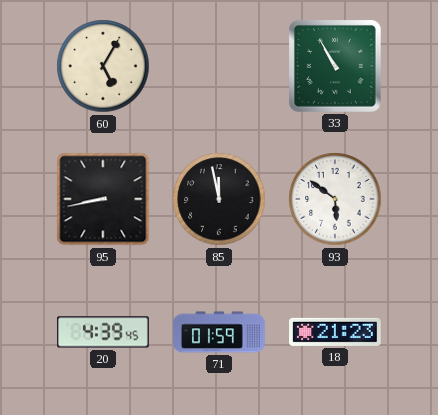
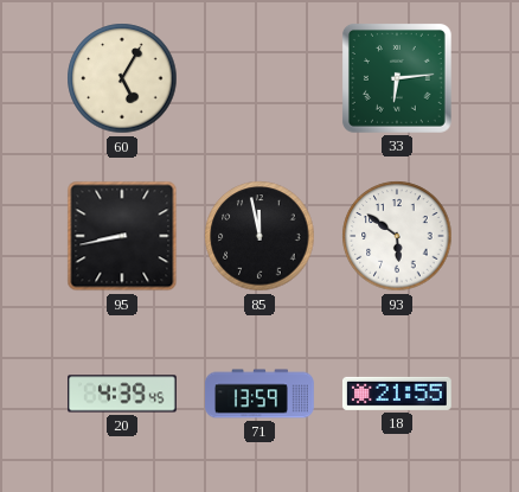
33: 10:55 -> 6:14 (397, 78)
71: 01:59 -> 13:59 (259, 394)
18: 21:23 -> 21:55 (398, 394)
